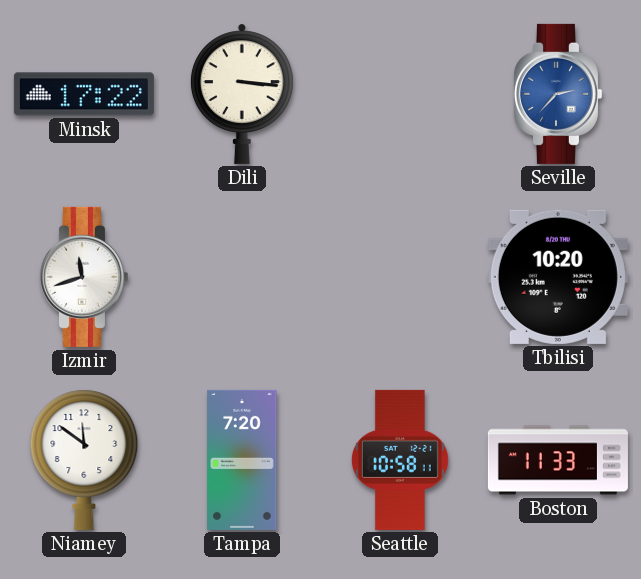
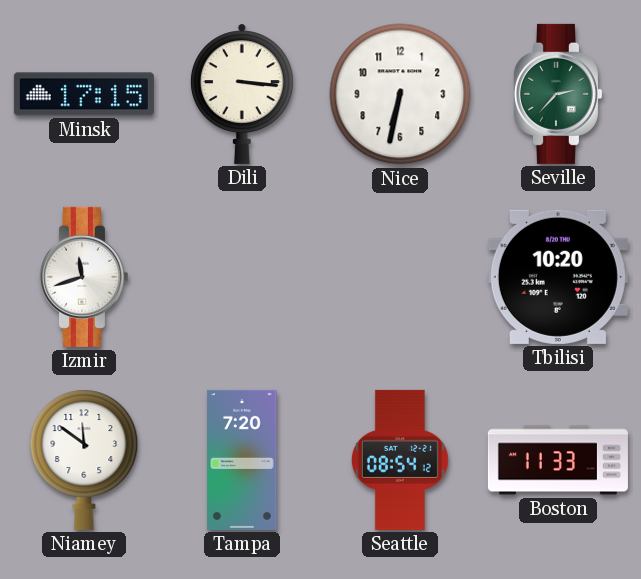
Minsk: 17:22 -> 17:15 (84, 94)
Nice: none -> 6:32 (400, 94)
Seville dial: blue -> green (557, 94)
Seattle: 10:58 -> 08:54 (400, 460)
